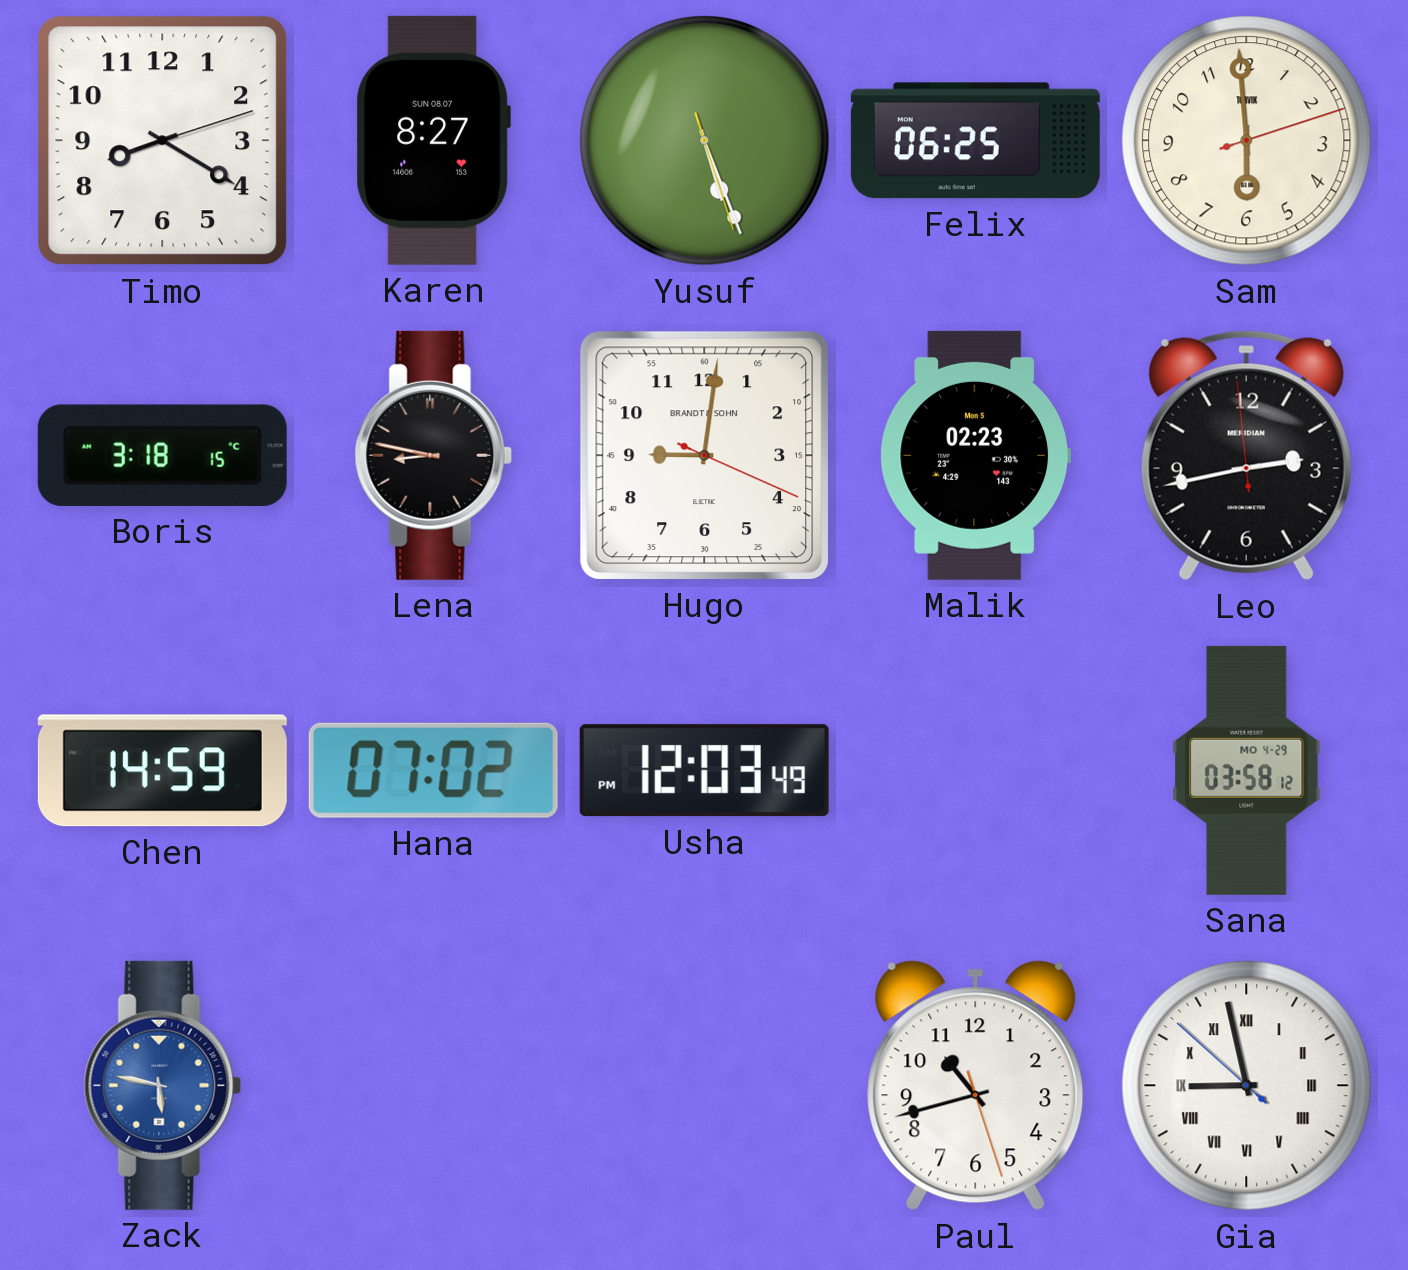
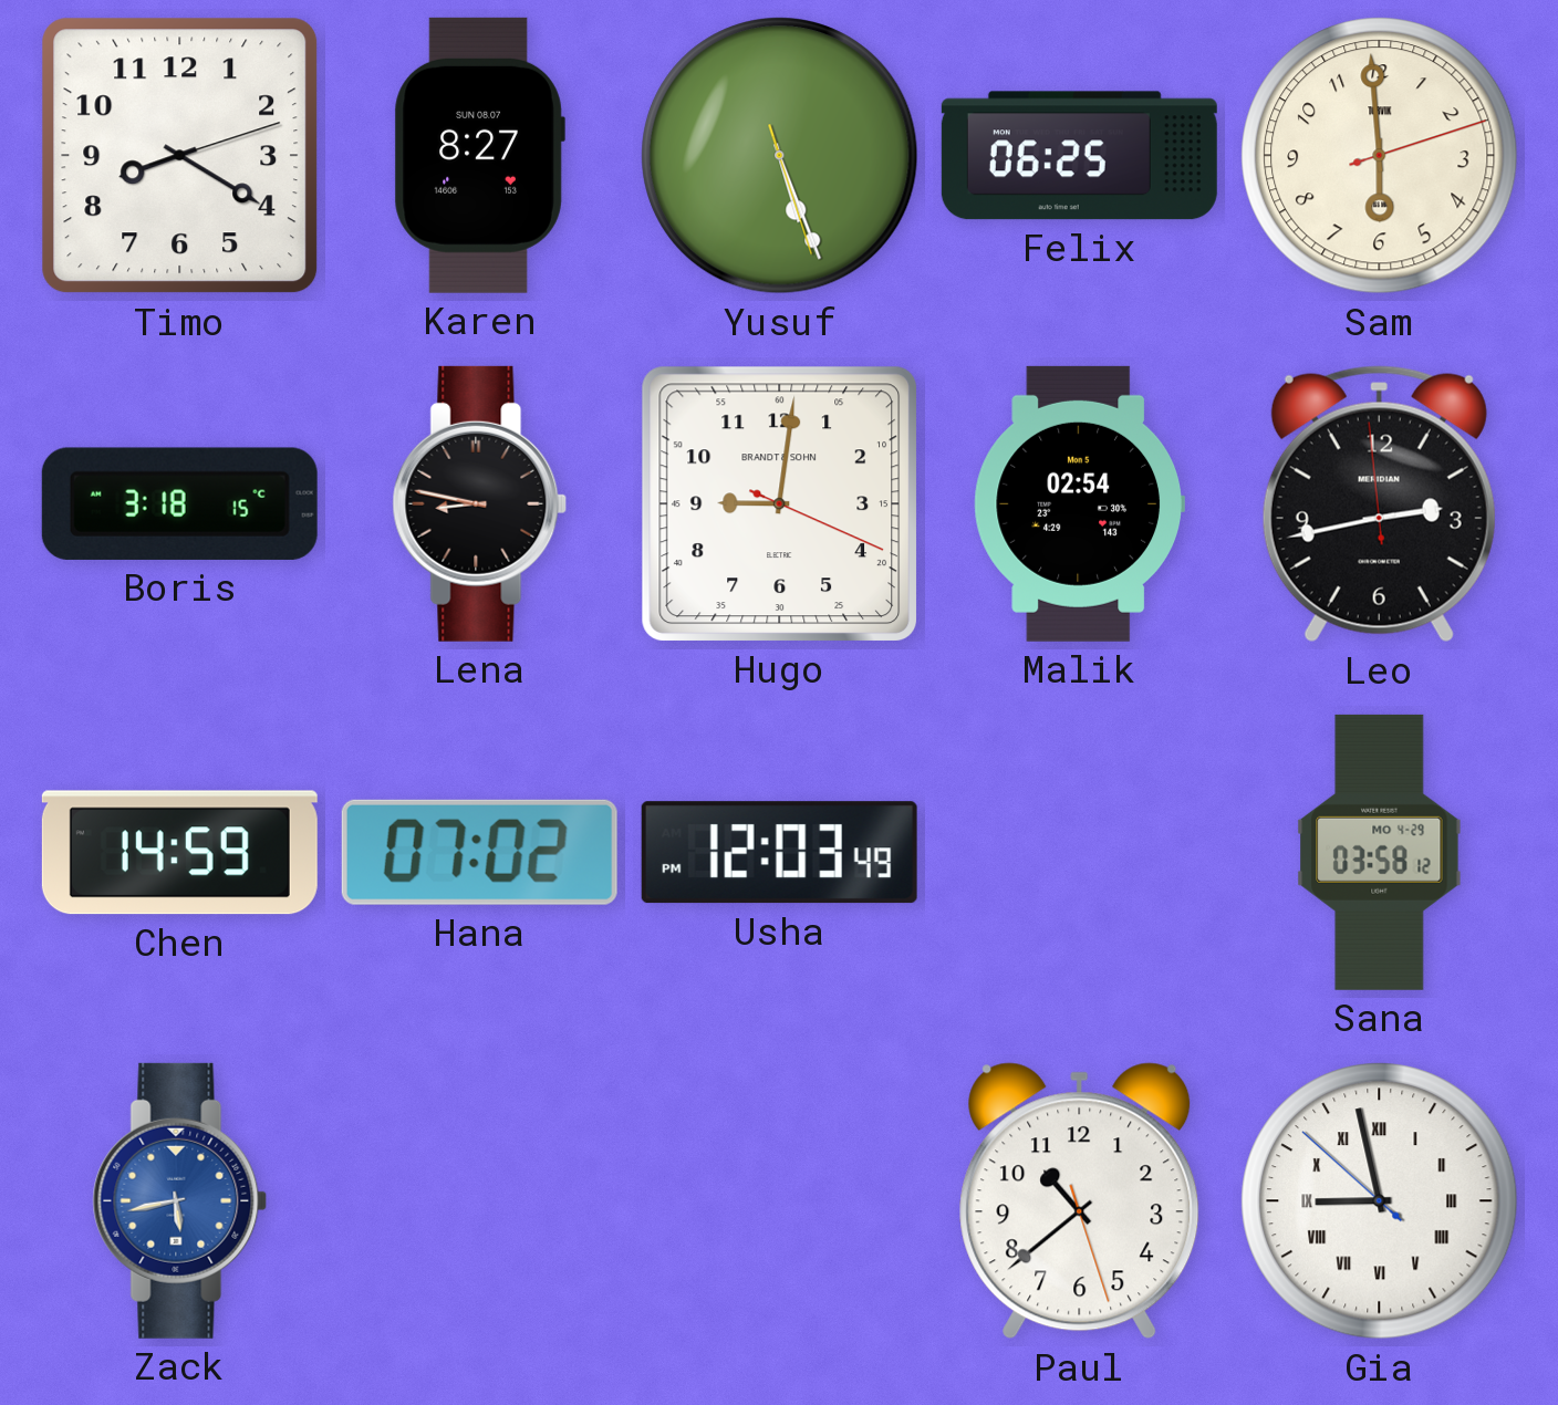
Malik: 02:23 -> 02:54 (1079, 503)
Zack: 5:47 -> 5:43 (180, 1200)
Paul: 10:42 -> 10:38 (1080, 1201)
